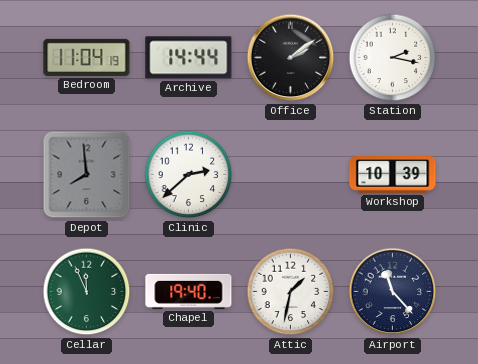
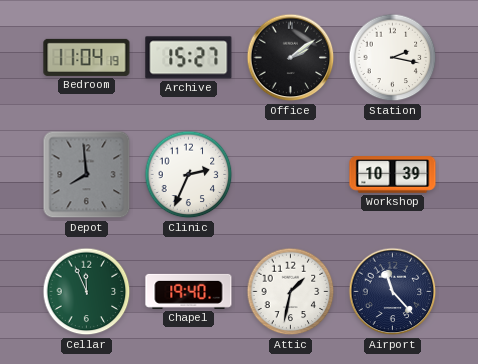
Archive: 14:44 -> 15:27 (189, 58)
Clinic: 2:38 -> 2:34 (189, 175)
